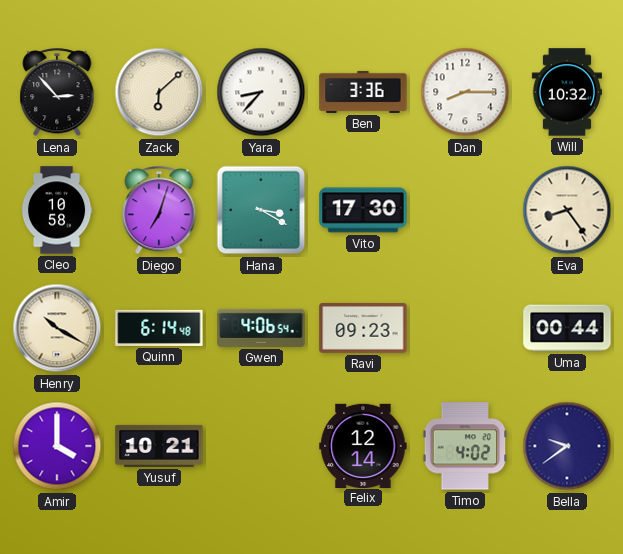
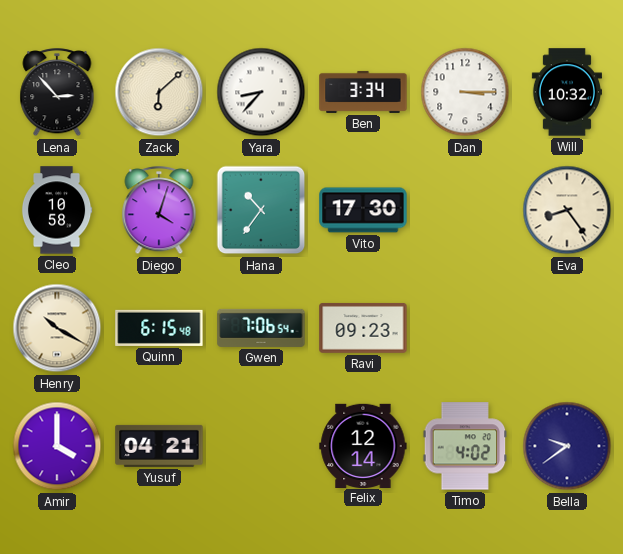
Ben: 3:36 -> 3:34 (363, 92)
Dan: 8:15 -> 3:15 (465, 92)
Diego: 7:03 -> 4:03 (159, 211)
Hana: 3:20 -> 10:36 (261, 210)
Quinn: 6:14 -> 6:15 (159, 328)
Gwen: 4:06 -> 7:06 (261, 328)
Uma: 00:44 -> none (567, 328)
Yusuf: 10:21 -> 04:21 (159, 446)
